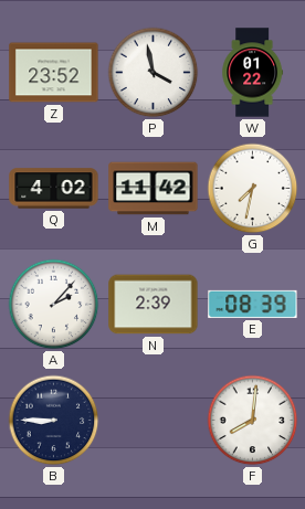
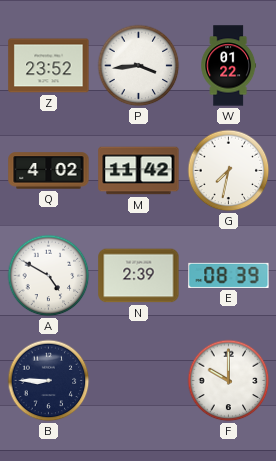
P: 3:58 -> 3:44 (139, 66)
A: 2:07 -> 4:50 (49, 276)
F: 8:01 -> 10:00 (229, 381)
